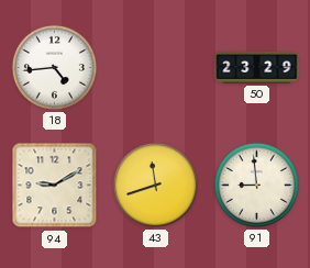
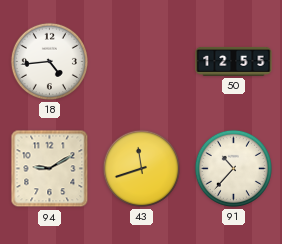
50: 23:29 -> 12:55 (234, 61)
91: 8:59 -> 10:37 (233, 168)
